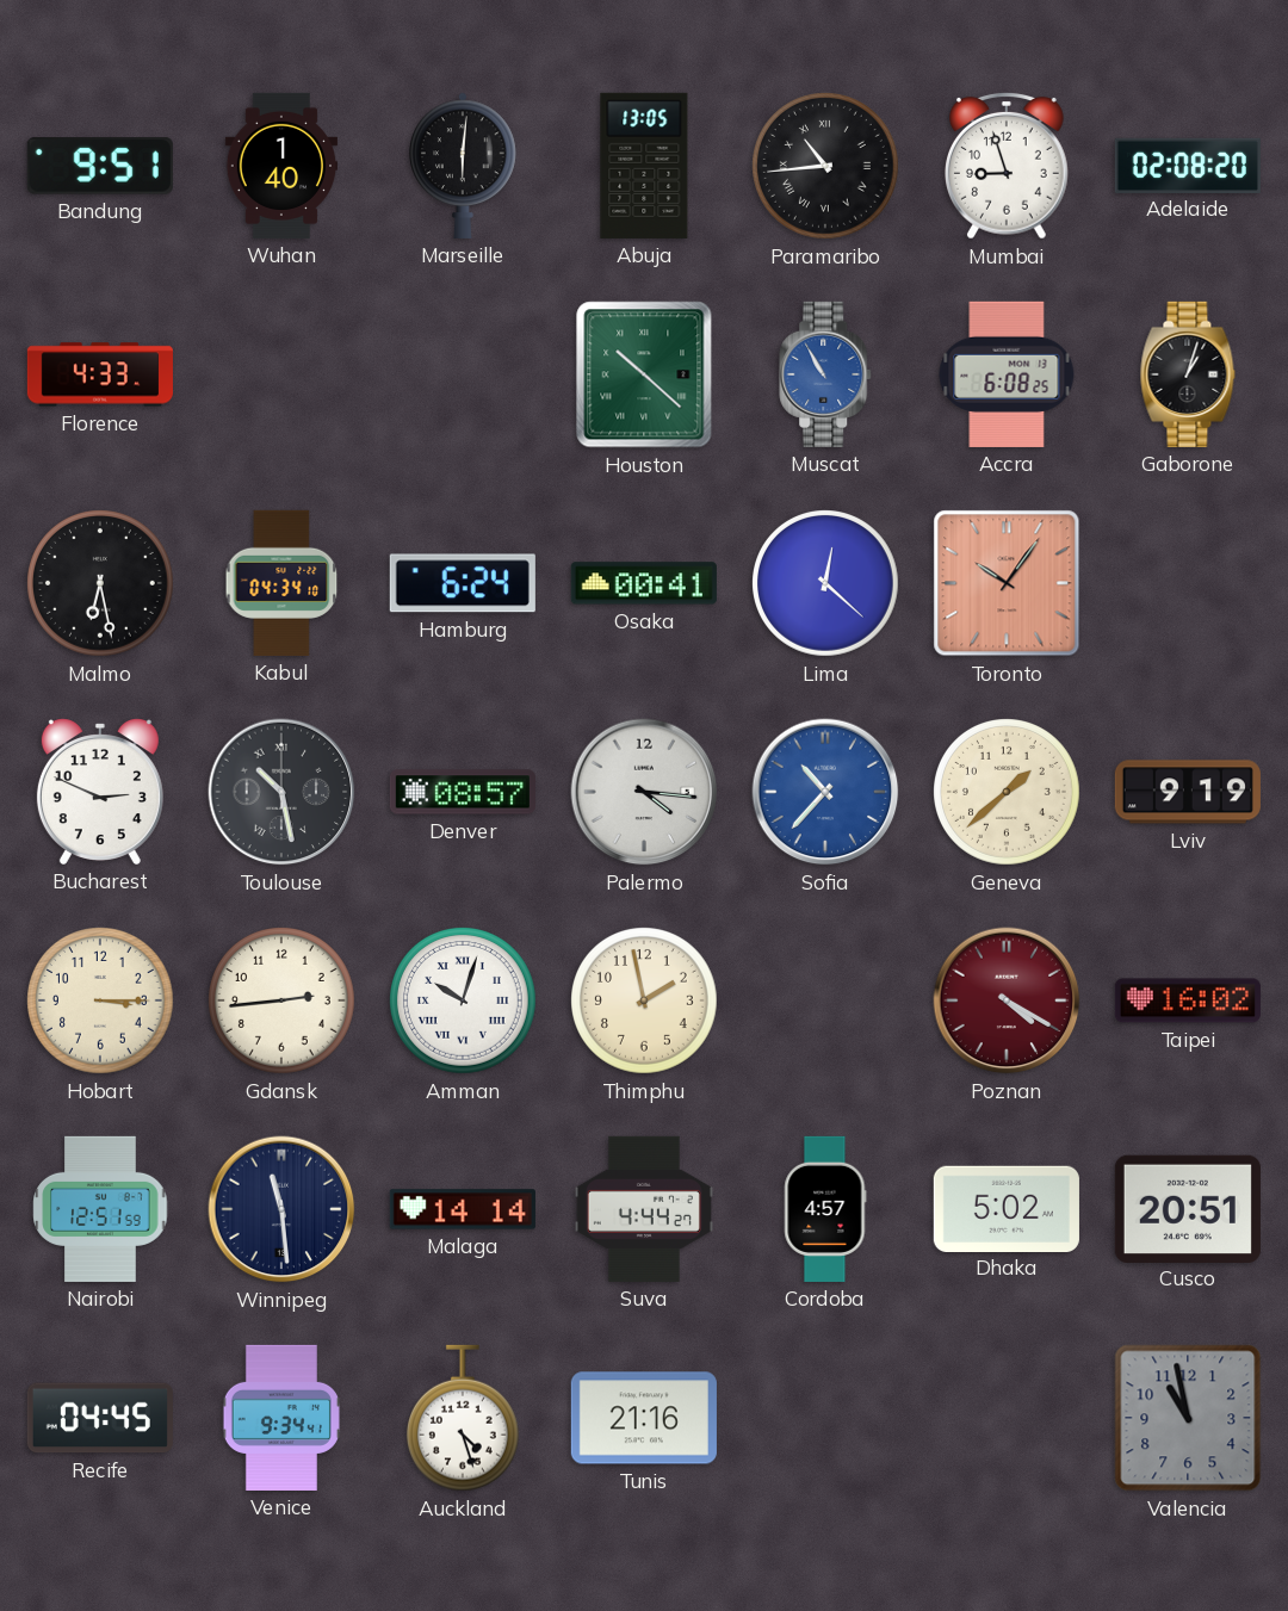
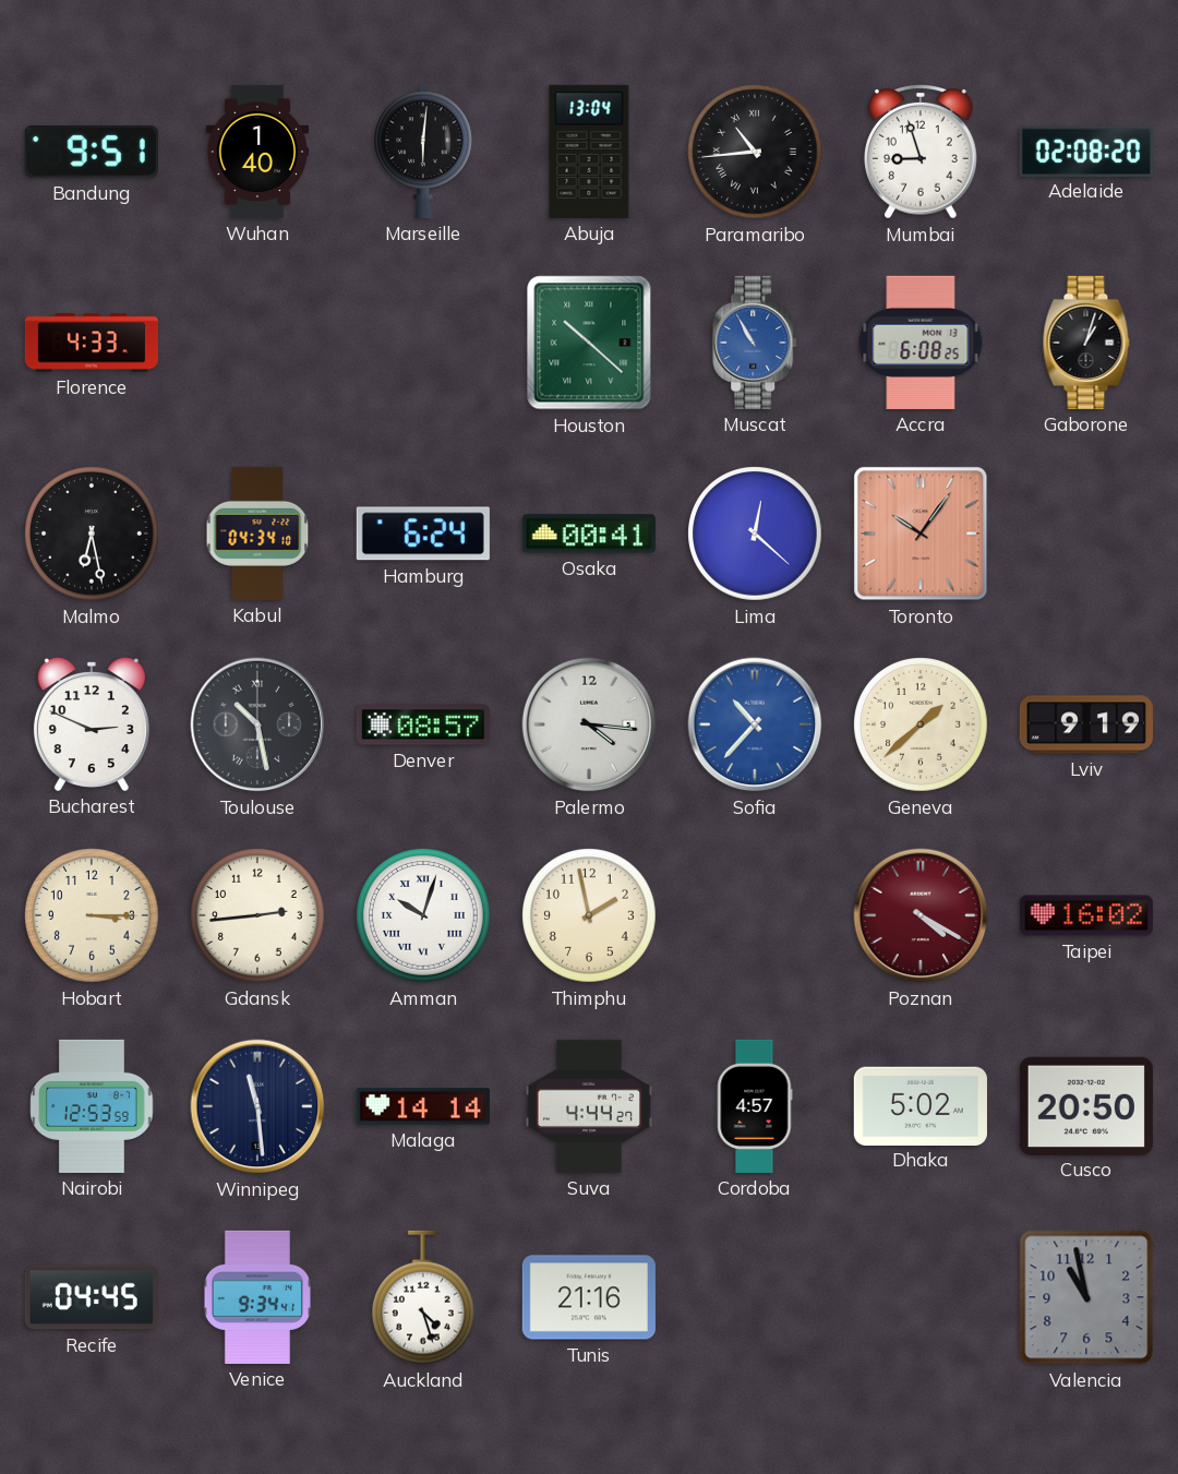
Abuja: 13:05 -> 13:04 (589, 152)
Nairobi: 12:51 -> 12:53 (92, 1106)
Cusco: 20:51 -> 20:50 (1086, 1105)
